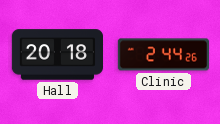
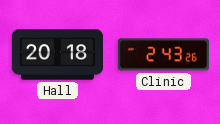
Clinic: 2:44 -> 2:43 (163, 55)
